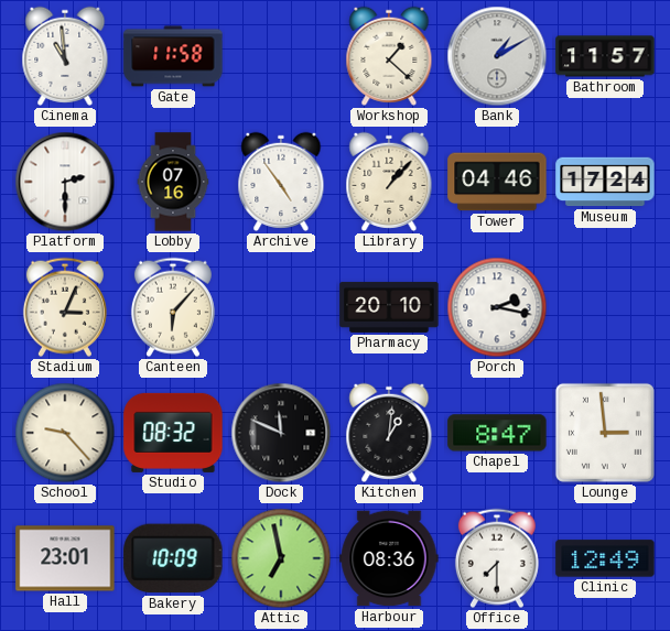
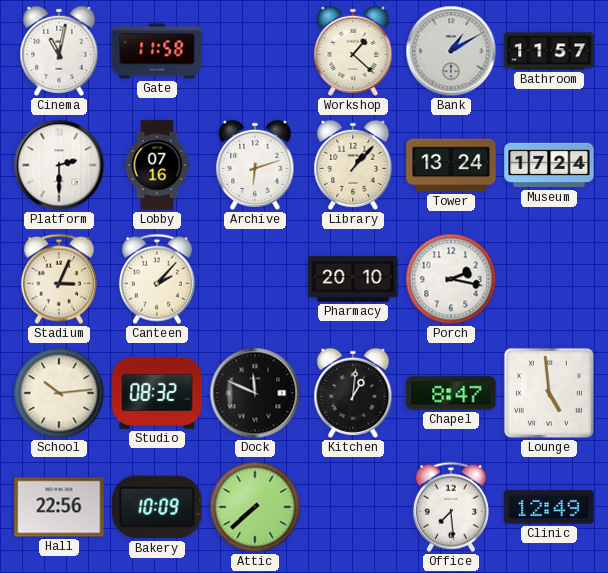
Cinema: 10:59 -> 11:02 (59, 51)
Archive: 4:54 -> 6:12 (255, 165)
Tower: 04:46 -> 13:24 (451, 165)
Canteen: 6:07 -> 2:07 (157, 279)
School: 9:23 -> 10:14 (59, 393)
Lounge: 2:59 -> 4:59 (549, 393)
Hall: 23:01 -> 22:56 (59, 507)
Attic: 6:58 -> 7:38 (255, 507)
Harbour: 08:36 -> none (389, 558)
Office: 7:30 -> 7:29 (451, 507)
